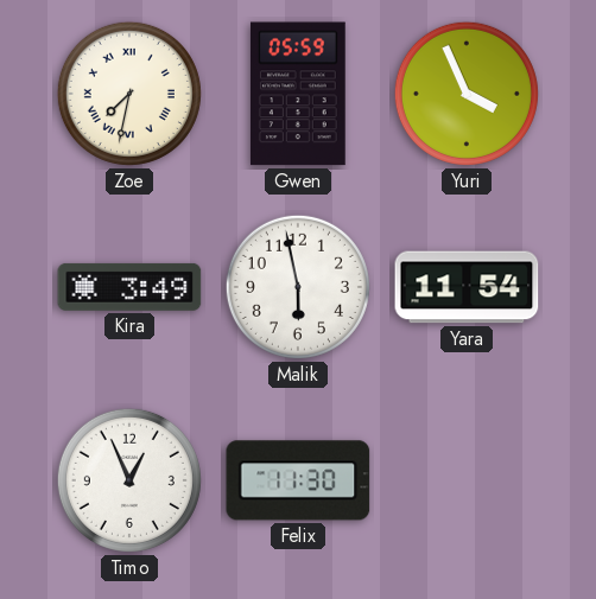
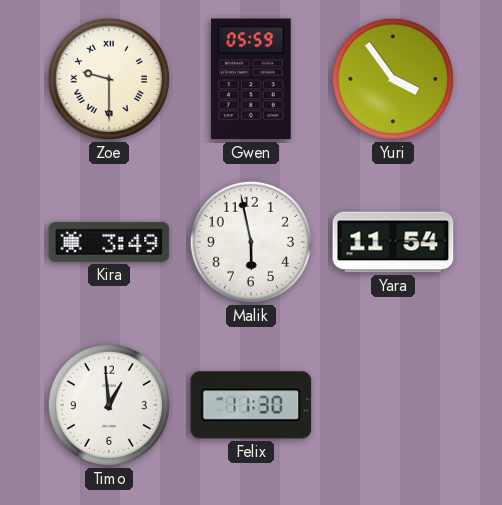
Zoe: 7:32 -> 9:30 (109, 79)
Yuri: 3:56 -> 3:54 (393, 79)
Timo: 12:56 -> 12:59 (109, 405)
